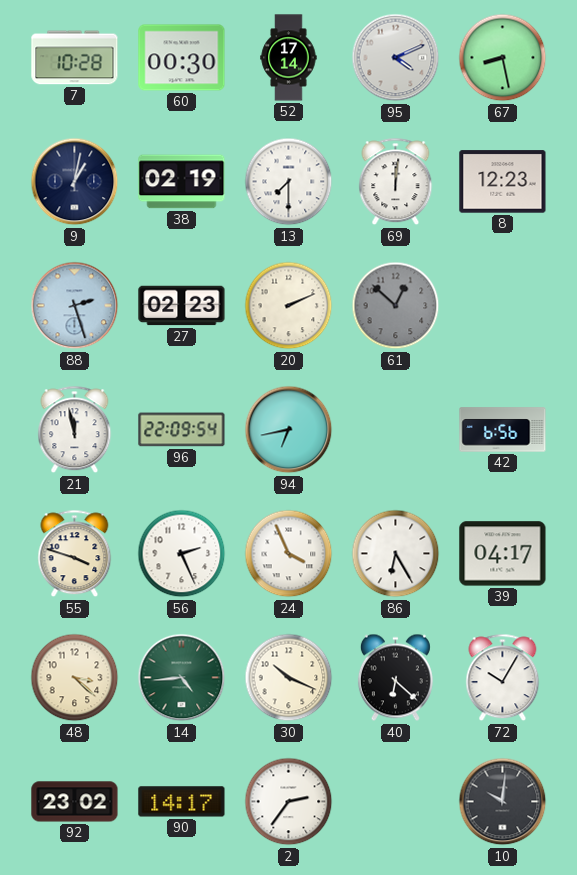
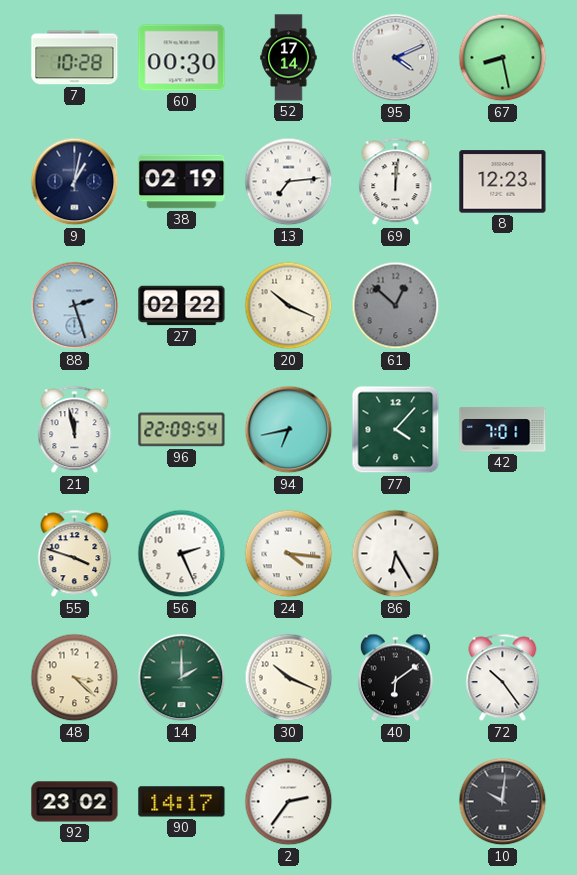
13: 7:30 -> 7:14 (289, 182)
27: 02:23 -> 02:22 (182, 306)
20: 2:11 -> 10:19 (289, 306)
77: none -> 4:07 (396, 430)
42: 6:56 -> 7:01 (503, 430)
24: 3:56 -> 4:16 (289, 554)
39: 04:17 -> none (503, 554)
14: 4:44 -> 2:00 (182, 678)
40: 6:22 -> 6:09 (395, 678)
72: 10:05 -> 10:24 (503, 678)
